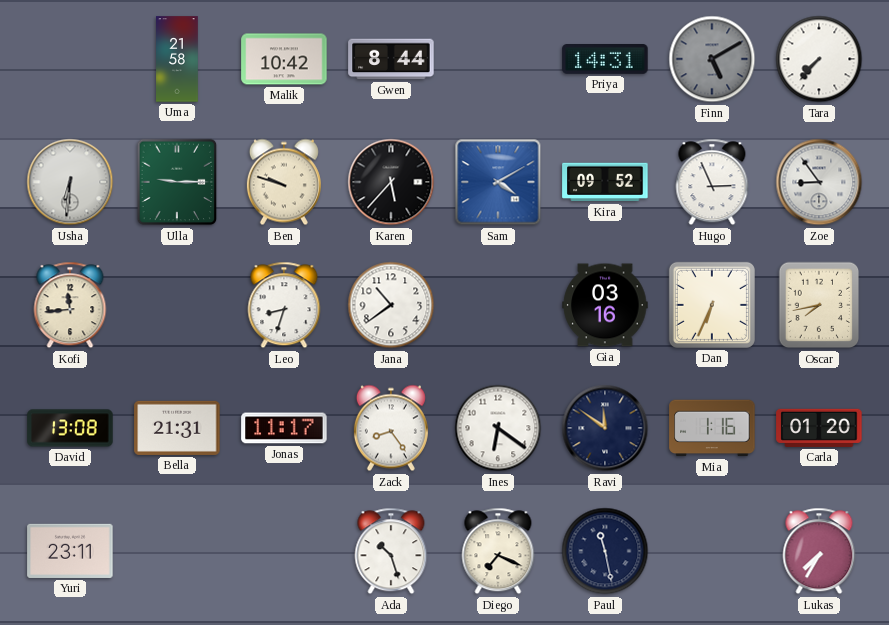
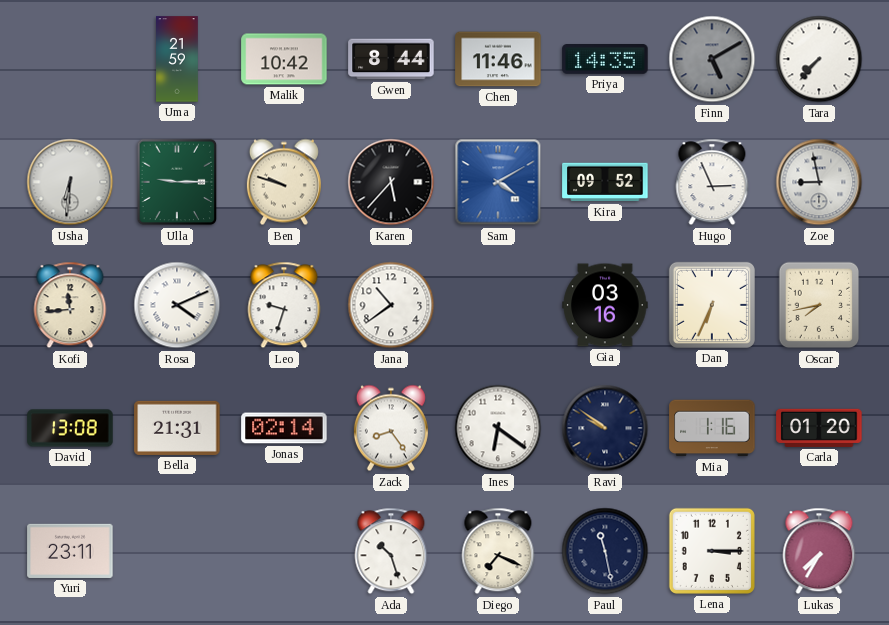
Uma: 21:58 -> 21:59 (177, 59)
Chen: none -> 11:46 (498, 59)
Priya: 14:31 -> 14:35 (605, 60)
Zoe: 8:54 -> 8:58 (819, 182)
Rosa: none -> 4:11 (177, 305)
Leo: 8:33 -> 9:33 (284, 305)
Jonas: 11:17 -> 02:14 (284, 428)
Ravi: 11:51 -> 9:51 (605, 428)
Lena: none -> 3:15 (712, 551)
